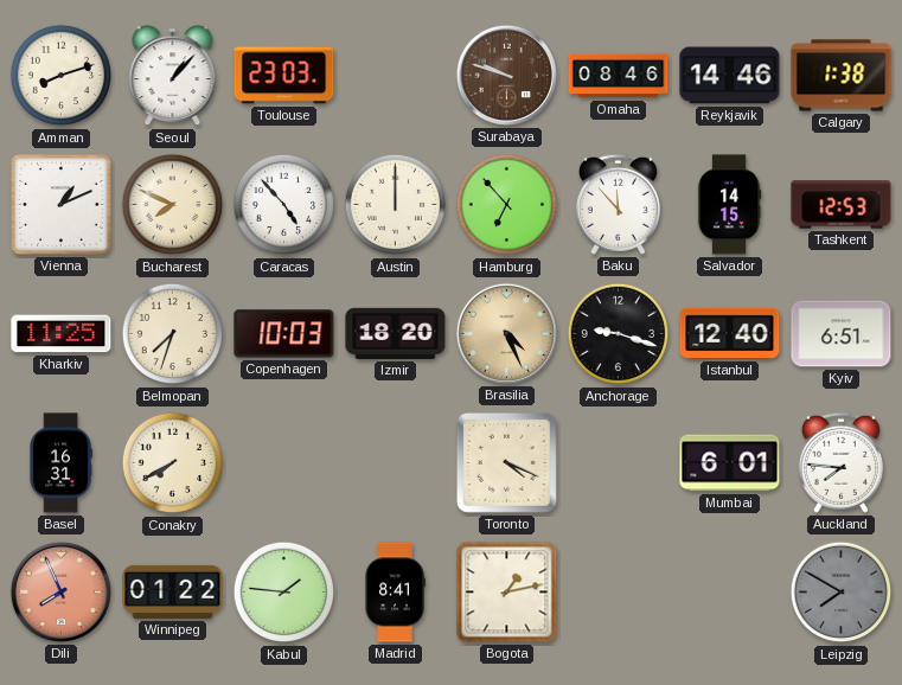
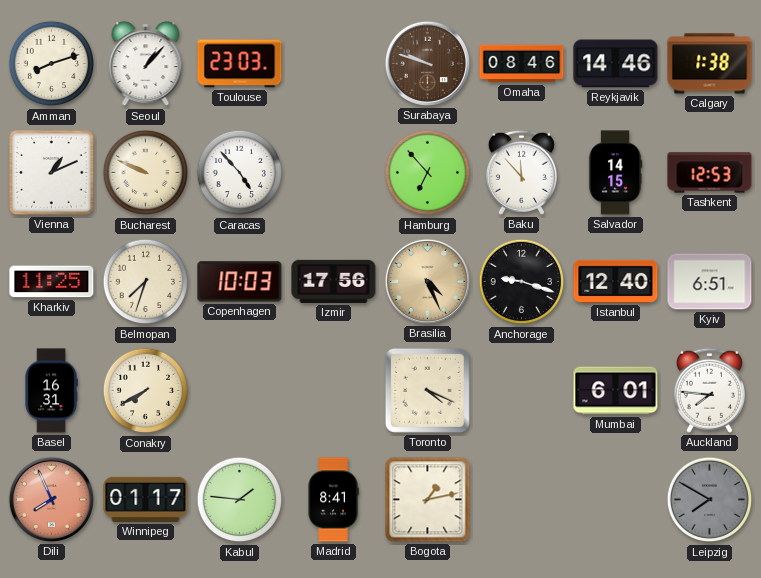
Bucharest: 7:49 -> 9:49 (146, 173)
Austin: 12:00 -> none (396, 205)
Izmir: 18:20 -> 17:56 (334, 281)
Winnipeg: 01:22 -> 01:17 (146, 499)
